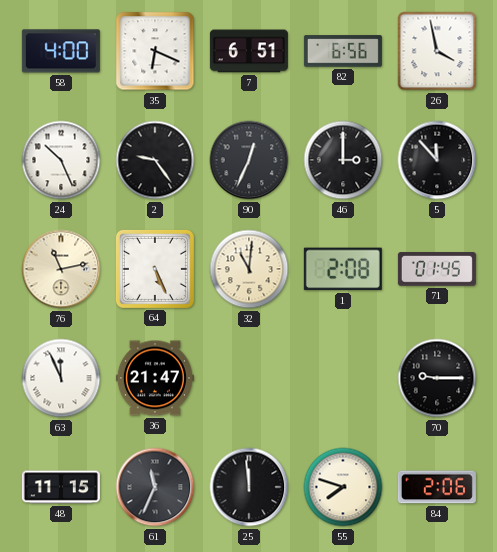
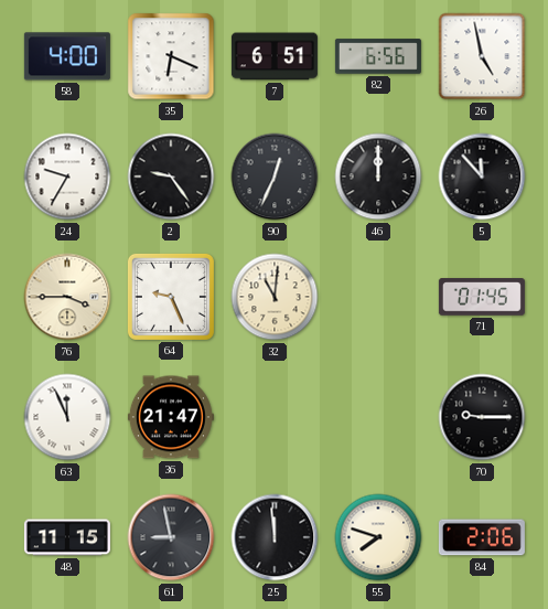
26: 3:58 -> 4:58 (482, 56)
24: 10:26 -> 9:35 (67, 177)
46: 3:00 -> 12:00 (378, 177)
76: 11:13 -> 3:45 (67, 297)
64: 5:26 -> 9:26 (171, 297)
1: 2:08 -> none (343, 269)
61: 11:34 -> 8:58 (171, 537)
